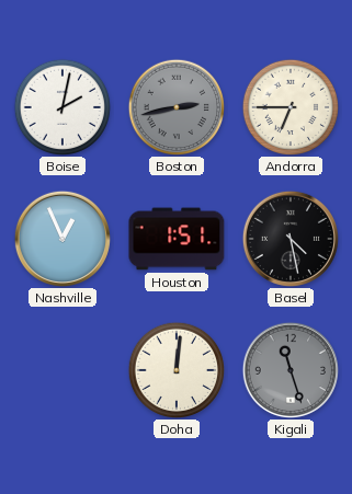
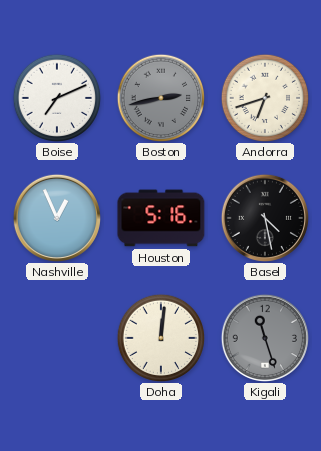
Boise: 2:02 -> 7:11 (56, 97)
Andorra: 6:45 -> 6:42 (264, 97)
Houston: 1:51 -> 5:16 (161, 218)
